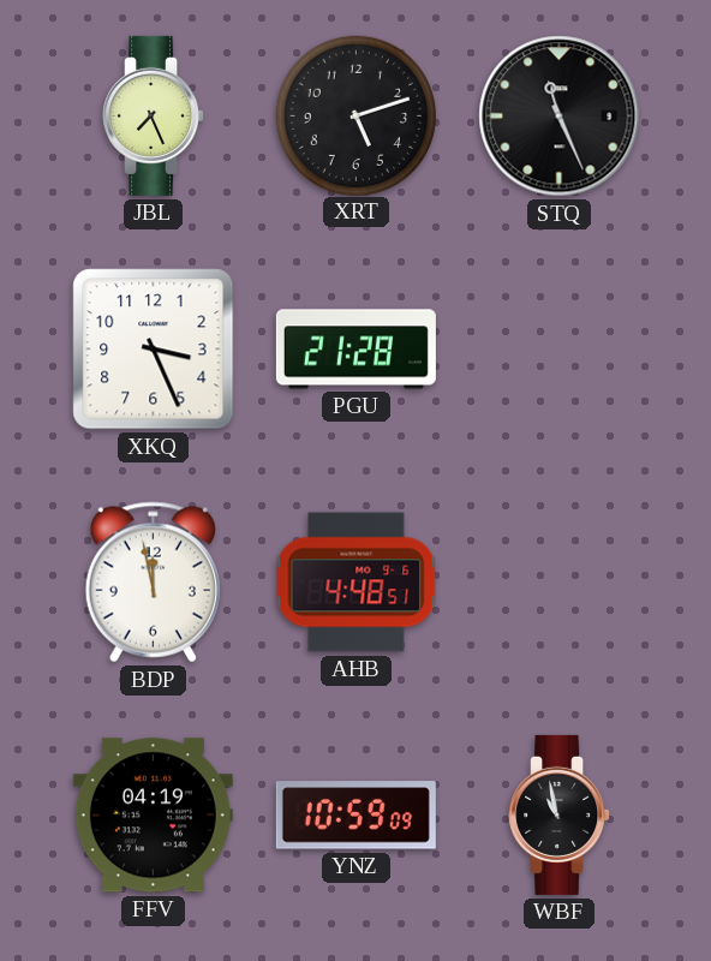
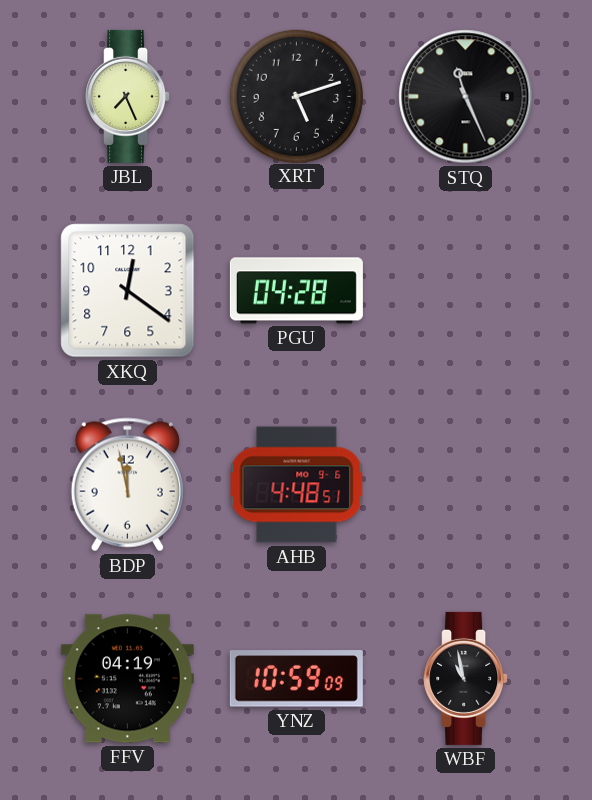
XKQ: 3:26 -> 12:21 (128, 291)
PGU: 21:28 -> 04:28 (296, 291)
